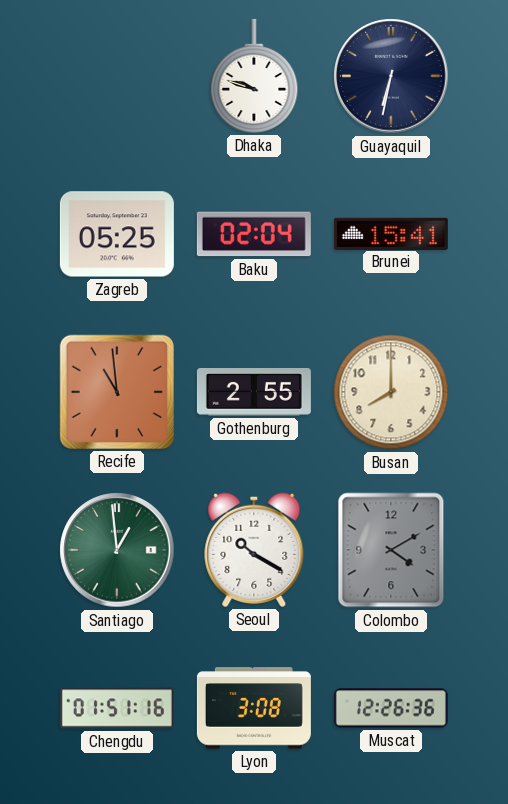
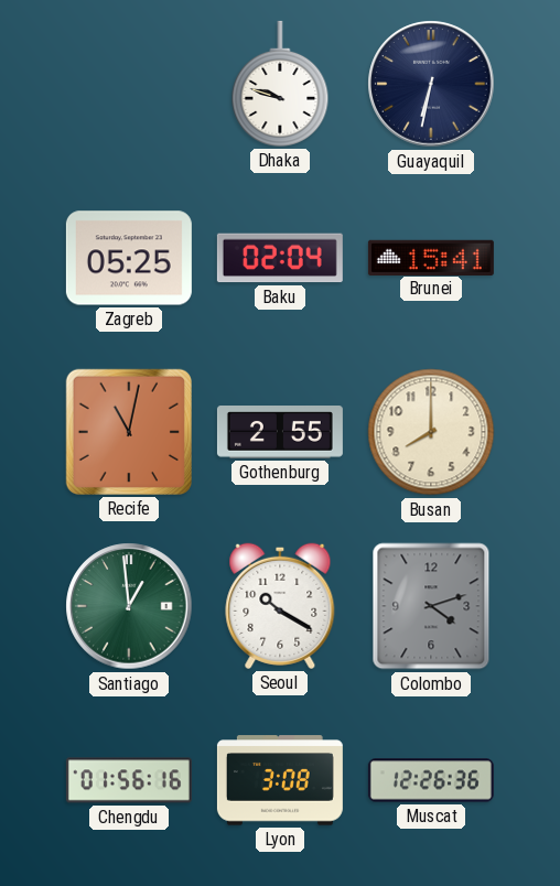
Recife: 10:59 -> 11:02 (129, 432)
Colombo: 4:10 -> 4:12 (431, 606)
Chengdu: 01:51 -> 01:56 (129, 780)
